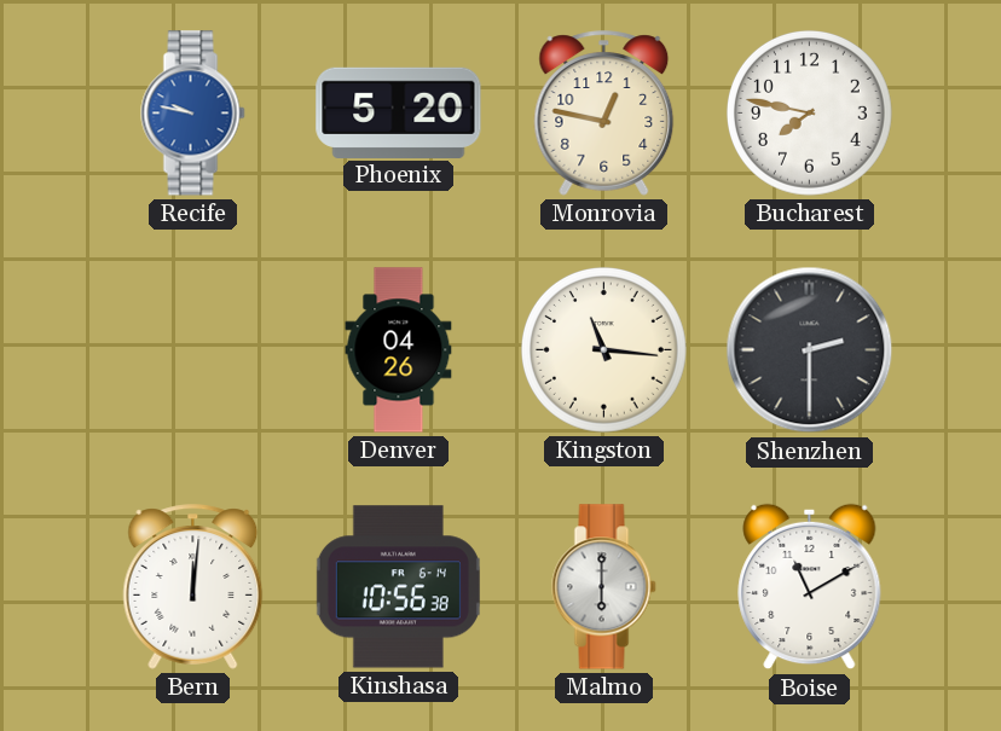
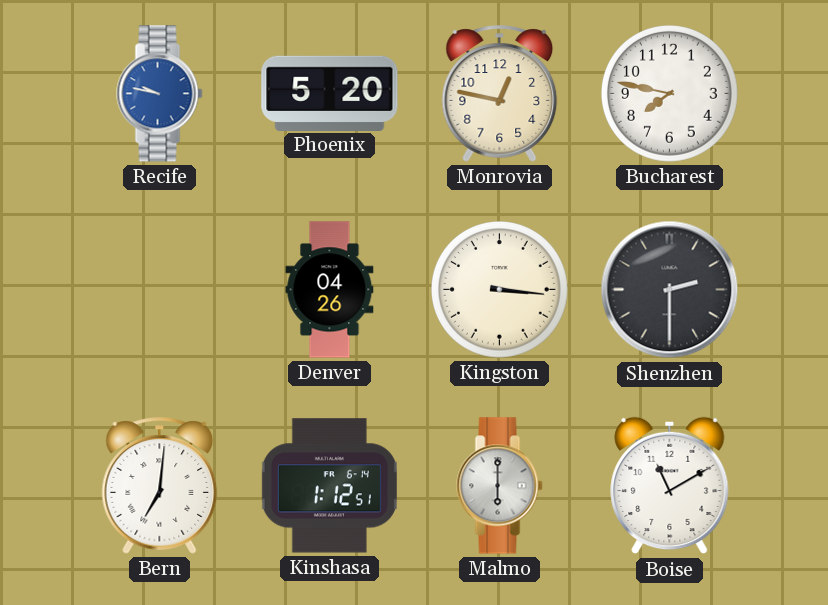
Kingston: 11:16 -> 3:16 (499, 289)
Bern: 12:01 -> 7:01 (160, 486)
Kinshasa: 10:56 -> 1:12 (329, 486)
